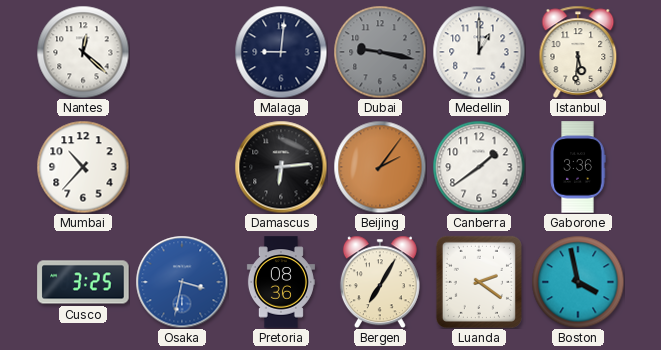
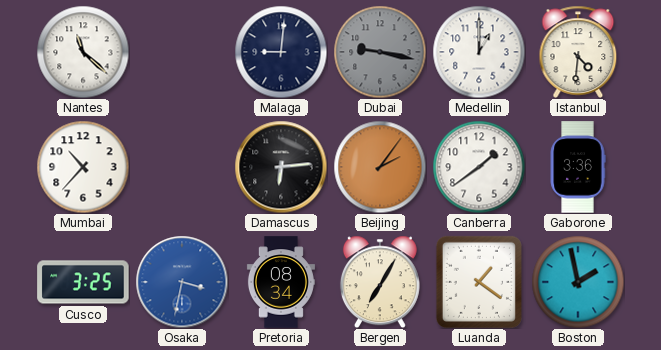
Nantes: 12:22 -> 11:22 (83, 52)
Istanbul: 5:31 -> 4:31 (578, 52)
Pretoria: 08:36 -> 08:34 (281, 282)
Luanda: 2:21 -> 1:21 (479, 282)
Boston: 3:58 -> 1:58 (578, 282)
